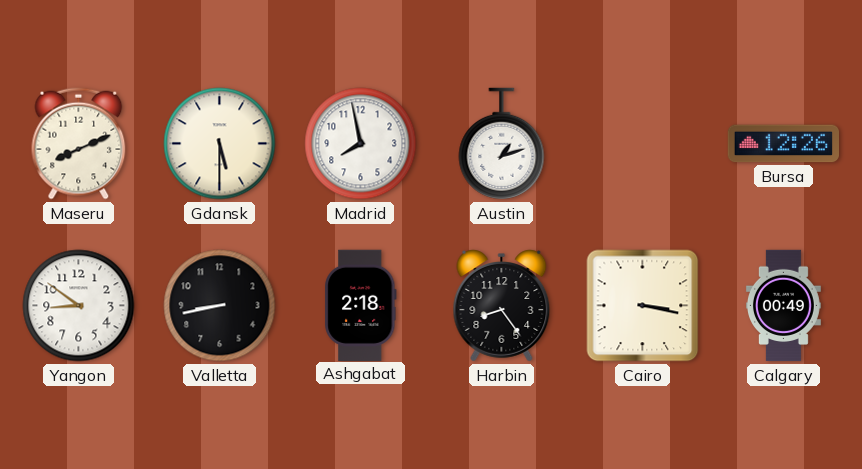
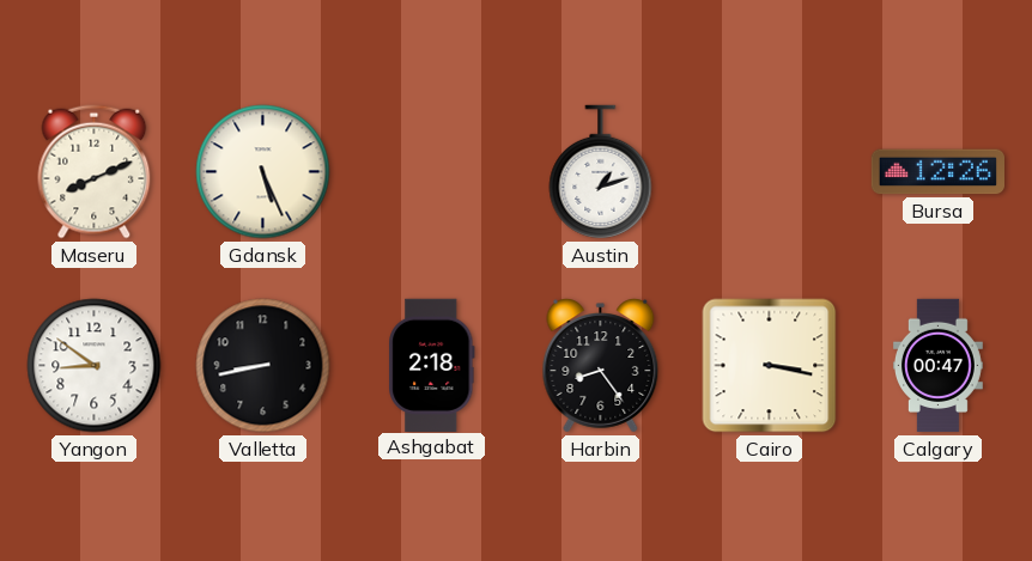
Gdansk: 5:30 -> 5:26 (263, 172)
Madrid: 7:58 -> none (361, 144)
Calgary: 00:49 -> 00:47 (937, 366)
